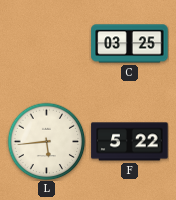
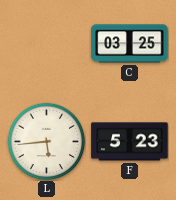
F: 5:22 -> 5:23 (130, 142)
